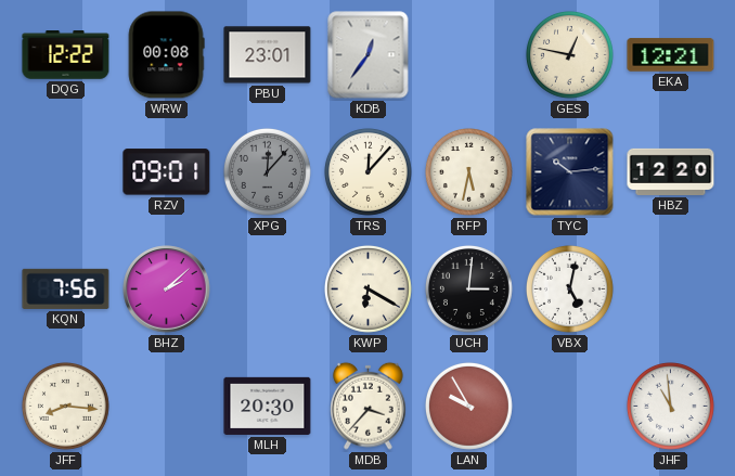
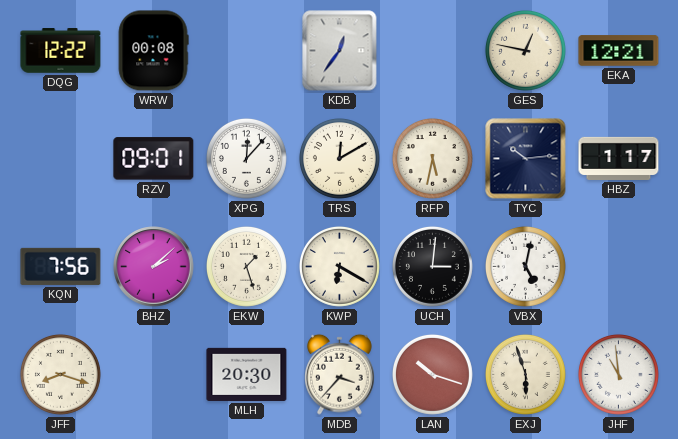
PBU: 23:01 -> none (268, 55)
XPG dial: grey -> white (246, 158)
TRS: 12:07 -> 12:10 (339, 158)
HBZ: 12:20 -> 1:17 (619, 158)
EKW: none -> 1:27 (246, 266)
JFF: 8:16 -> 8:18 (60, 374)
LAN: 9:55 -> 10:18 (432, 374)
EXJ: none -> 5:57 (525, 374)
